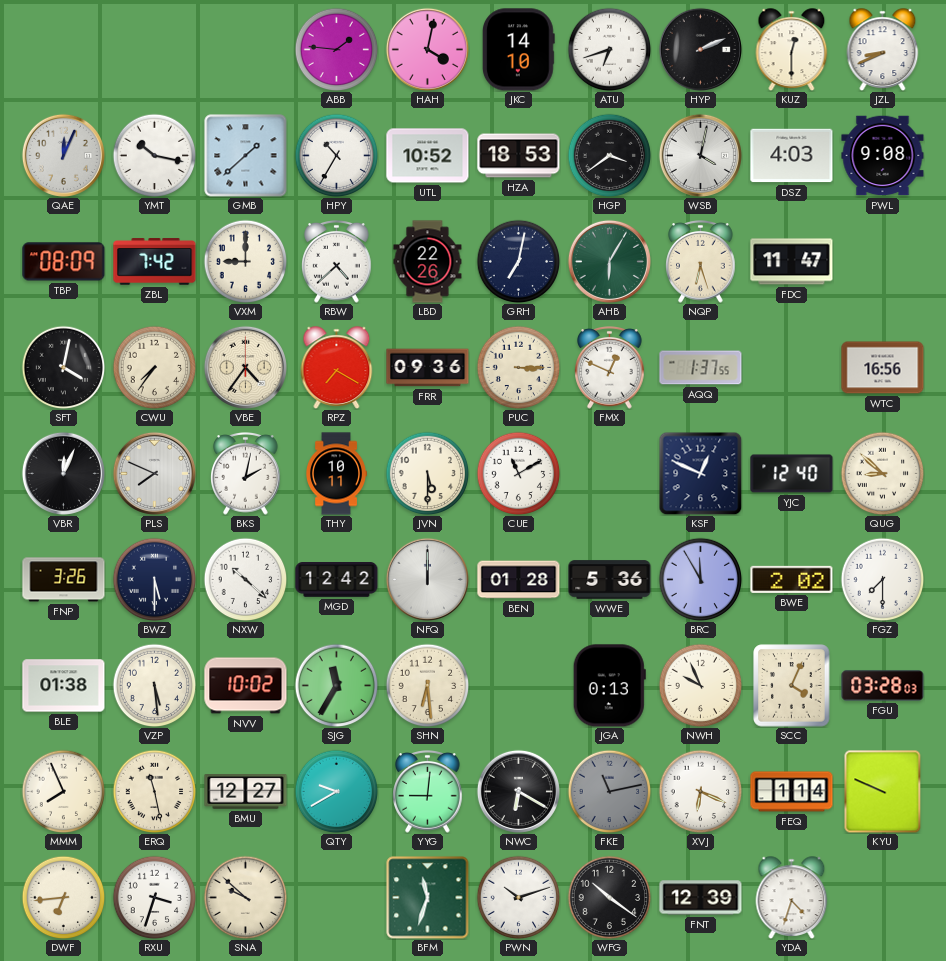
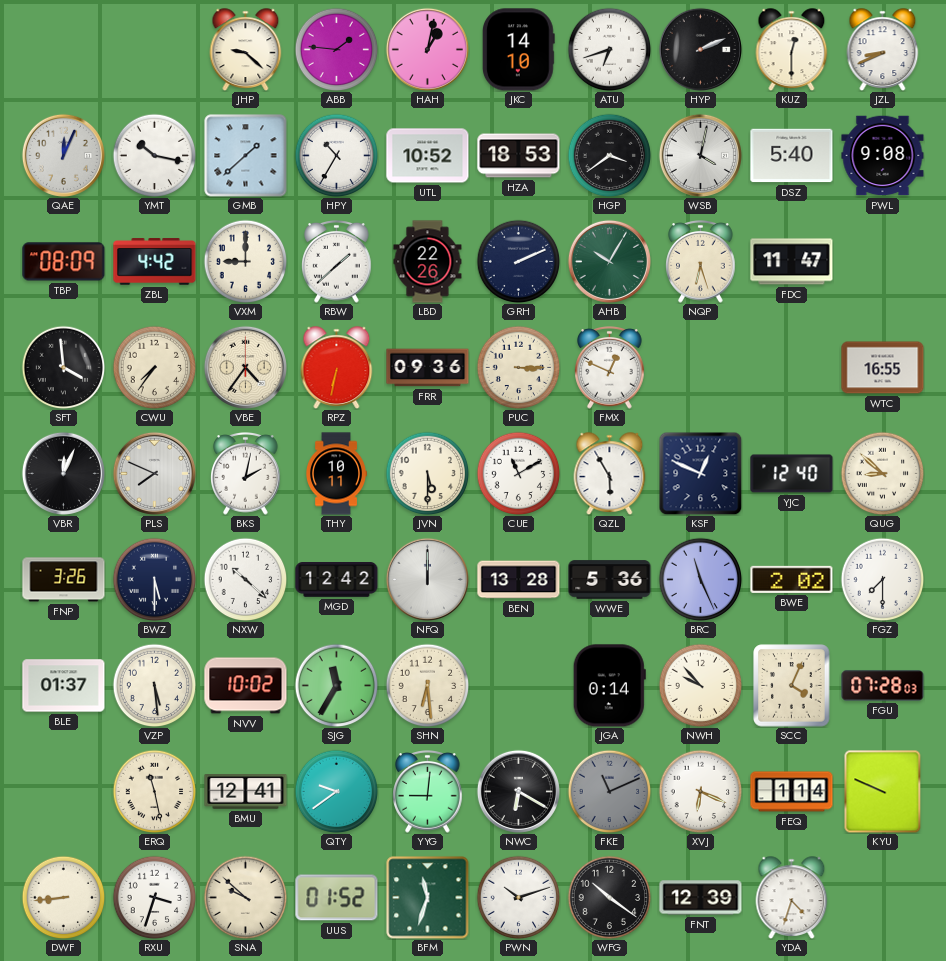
JHP: none -> 9:22 (246, 50)
HAH: 4:02 -> 1:02 (427, 49)
DSZ: 4:03 -> 5:40 (792, 156)
ZBL: 7:42 -> 4:42 (155, 262)
RBW: 4:38 -> 1:38 (337, 262)
GRH: 7:02 -> 2:11 (518, 261)
AHB: 6:05 -> 10:05 (609, 261)
SFT: 4:02 -> 3:59 (63, 367)
RPZ: 7:20 -> 6:32 (337, 368)
AQQ: 1:37 -> none (701, 368)
WTC: 16:56 -> 16:55 (883, 368)
QZL: none -> 5:55 (610, 474)
BEN: 01:28 -> 13:28 (519, 580)
BRC: 11:55 -> 11:26 (700, 579)
BLE: 01:38 -> 01:37 (64, 686)
JGA: 0:13 -> 0:14 (609, 686)
NWH: 9:56 -> 9:53 (700, 685)
FGU: 03:28 -> 07:28 (883, 686)
MMM: 7:56 -> none (63, 791)
BMU: 12:27 -> 12:41 (246, 792)
QTY: 9:40 -> 9:39 (336, 791)
FKE: 11:13 -> 11:11 (609, 791)
DWF: 6:44 -> 8:44 (63, 897)
UUS: none -> 01:52 (337, 898)
